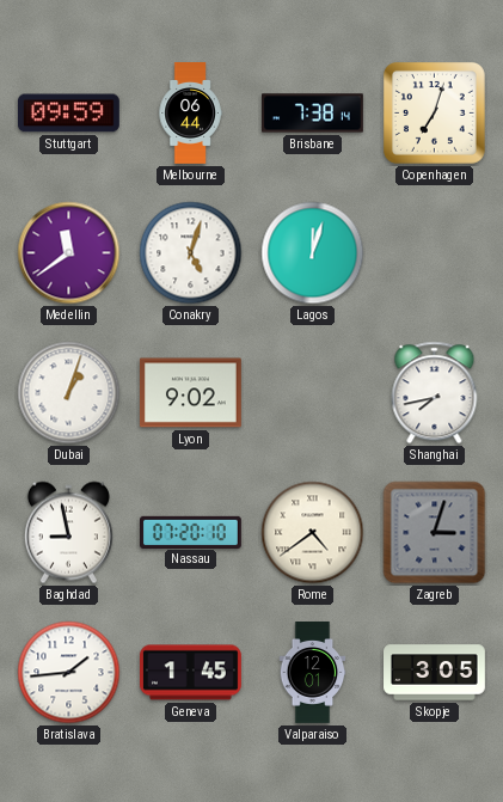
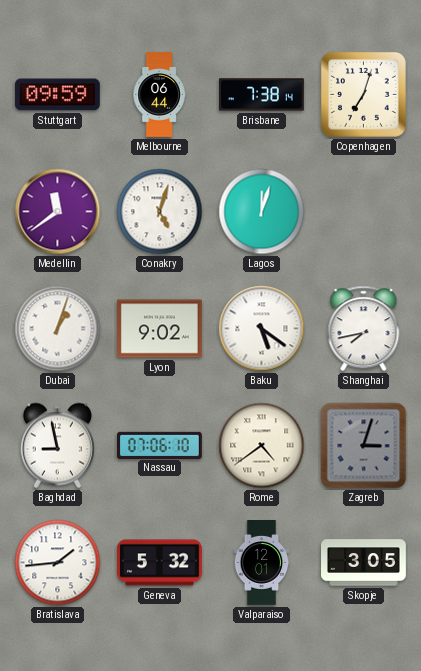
Baku: none -> 5:21 (262, 329)
Nassau: 07:20 -> 07:06 (160, 445)
Geneva: 1:45 -> 5:32 (160, 563)
